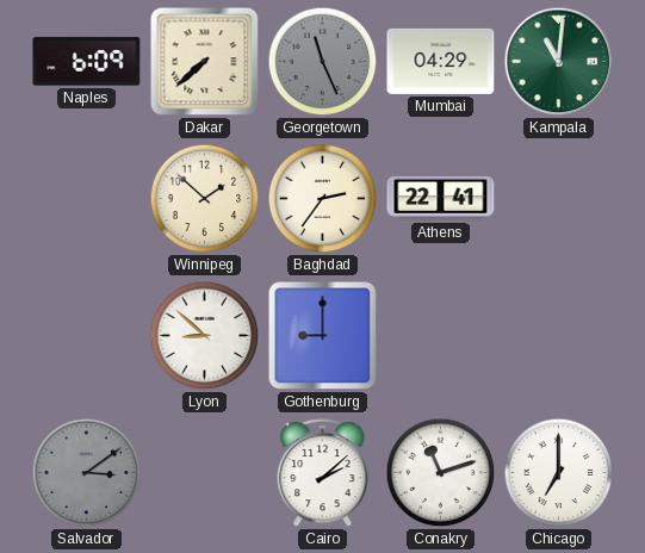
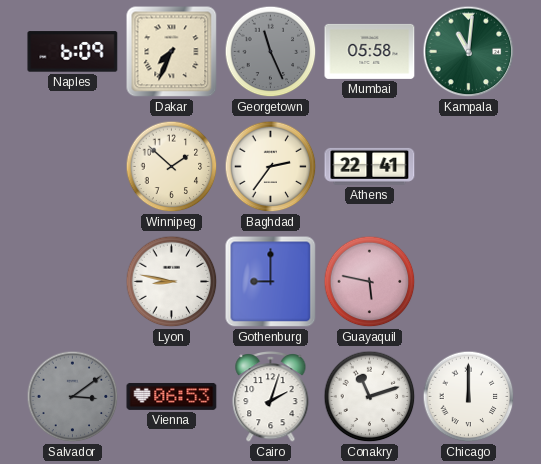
Dakar: 7:38 -> 7:34 (172, 52)
Mumbai: 04:29 -> 05:58 (370, 51)
Lyon: 8:52 -> 8:47 (172, 282)
Guayaquil: none -> 5:47 (370, 282)
Vienna: none -> 06:53 (172, 396)
Cairo: 2:08 -> 2:03 (271, 397)
Chicago: 7:00 -> 12:00 (469, 397)
